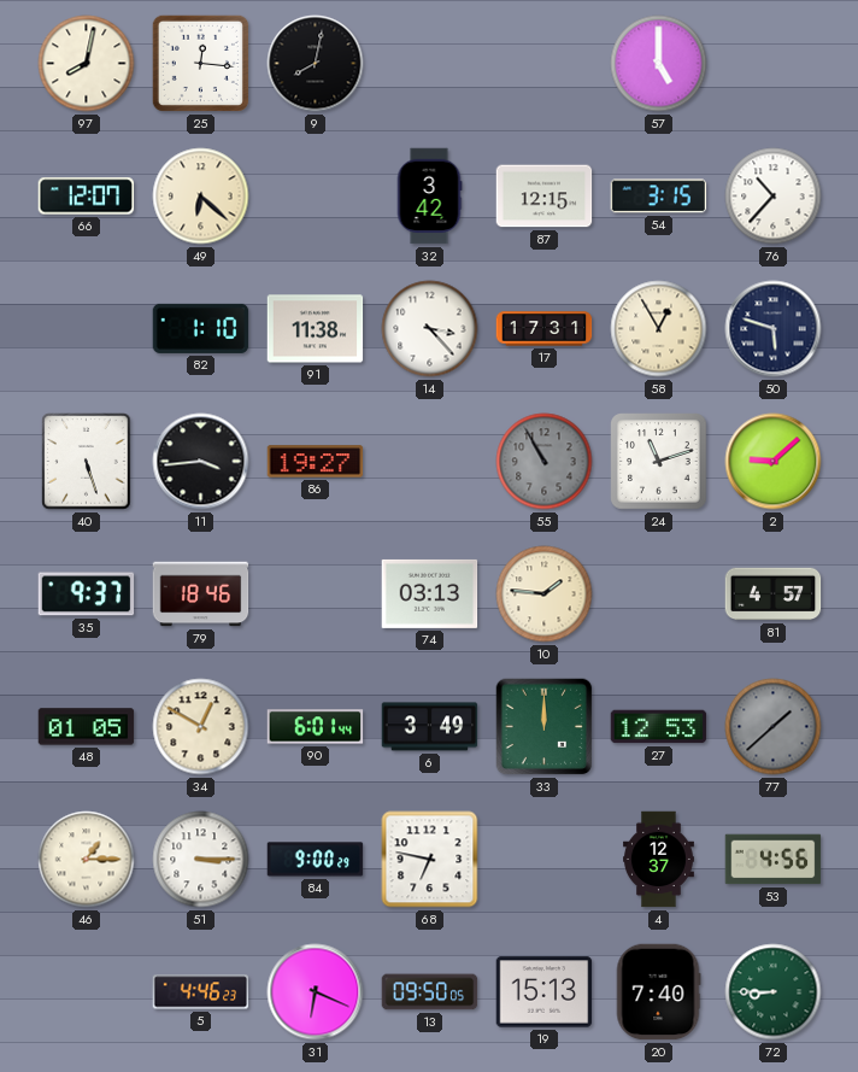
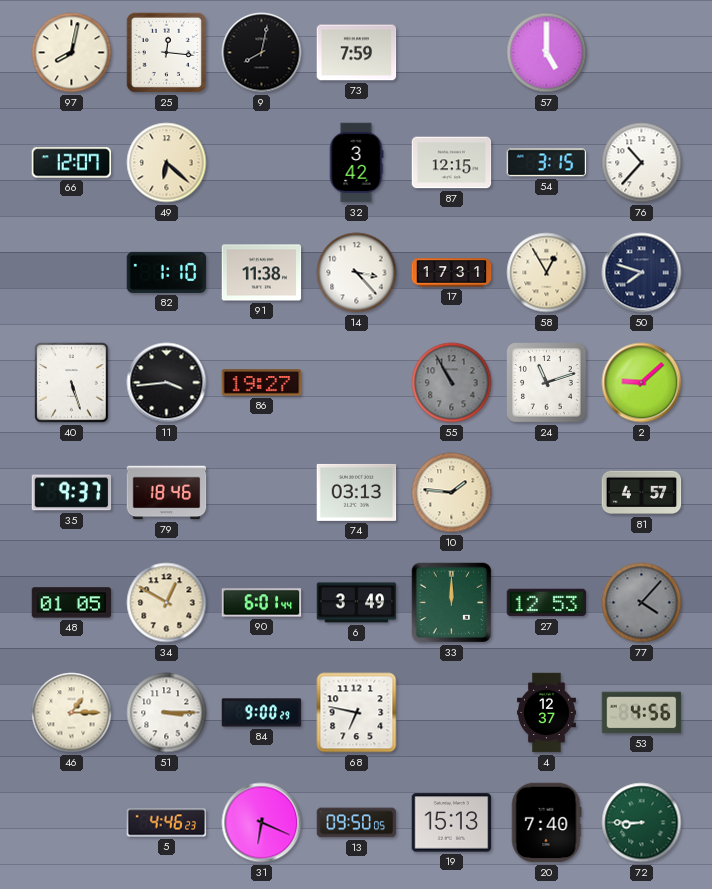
73: none -> 7:59 (357, 53)
50: 5:48 -> 7:48 (642, 273)
77: 1:38 -> 4:07 (642, 603)
